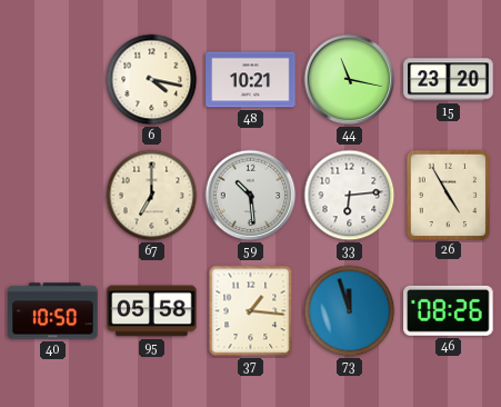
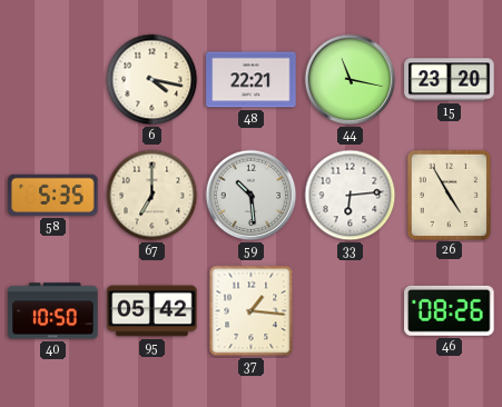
48: 10:21 -> 22:21 (252, 80)
58: none -> 5:35 (53, 195)
95: 05:58 -> 05:42 (152, 311)
73: 11:57 -> none (350, 311)
